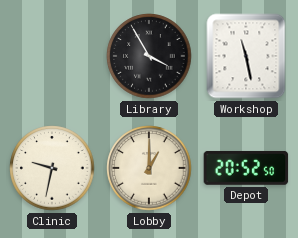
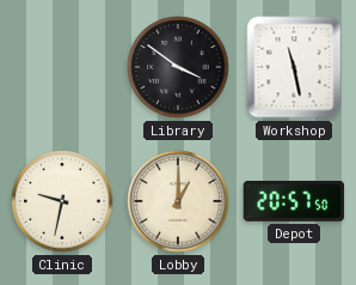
Library: 3:55 -> 3:51 (178, 67)
Depot: 20:52 -> 20:57 (294, 201)
